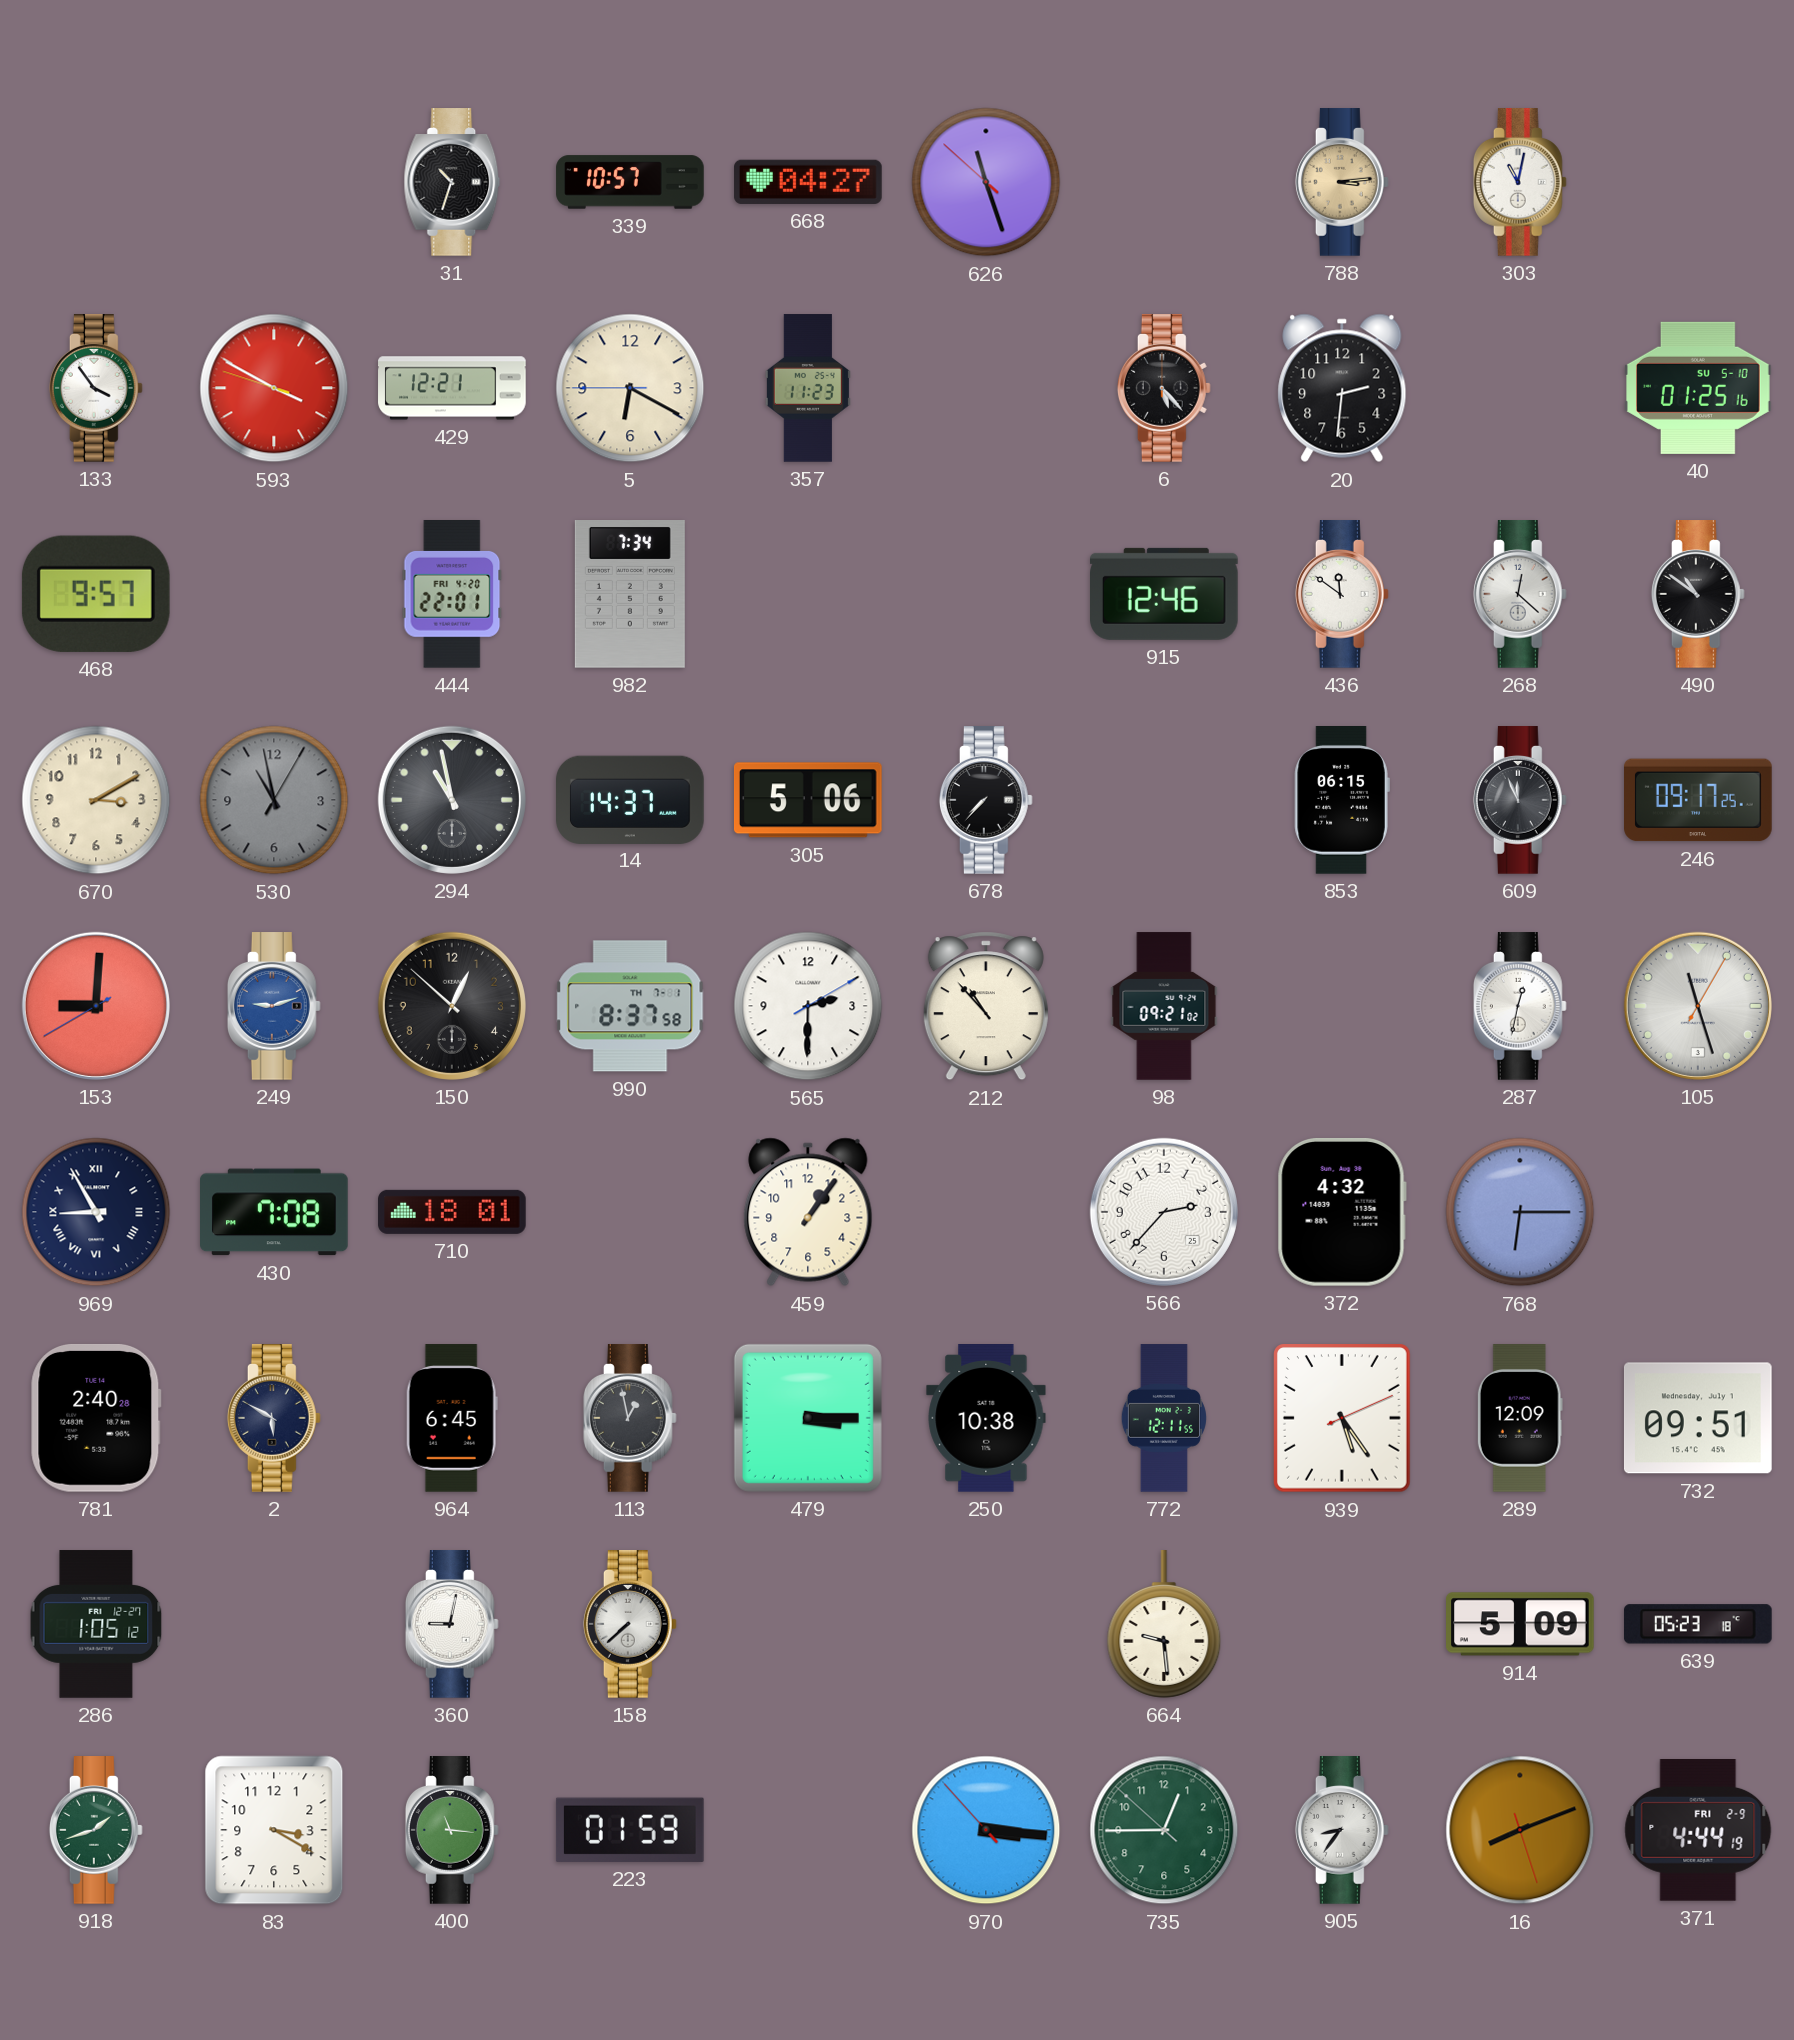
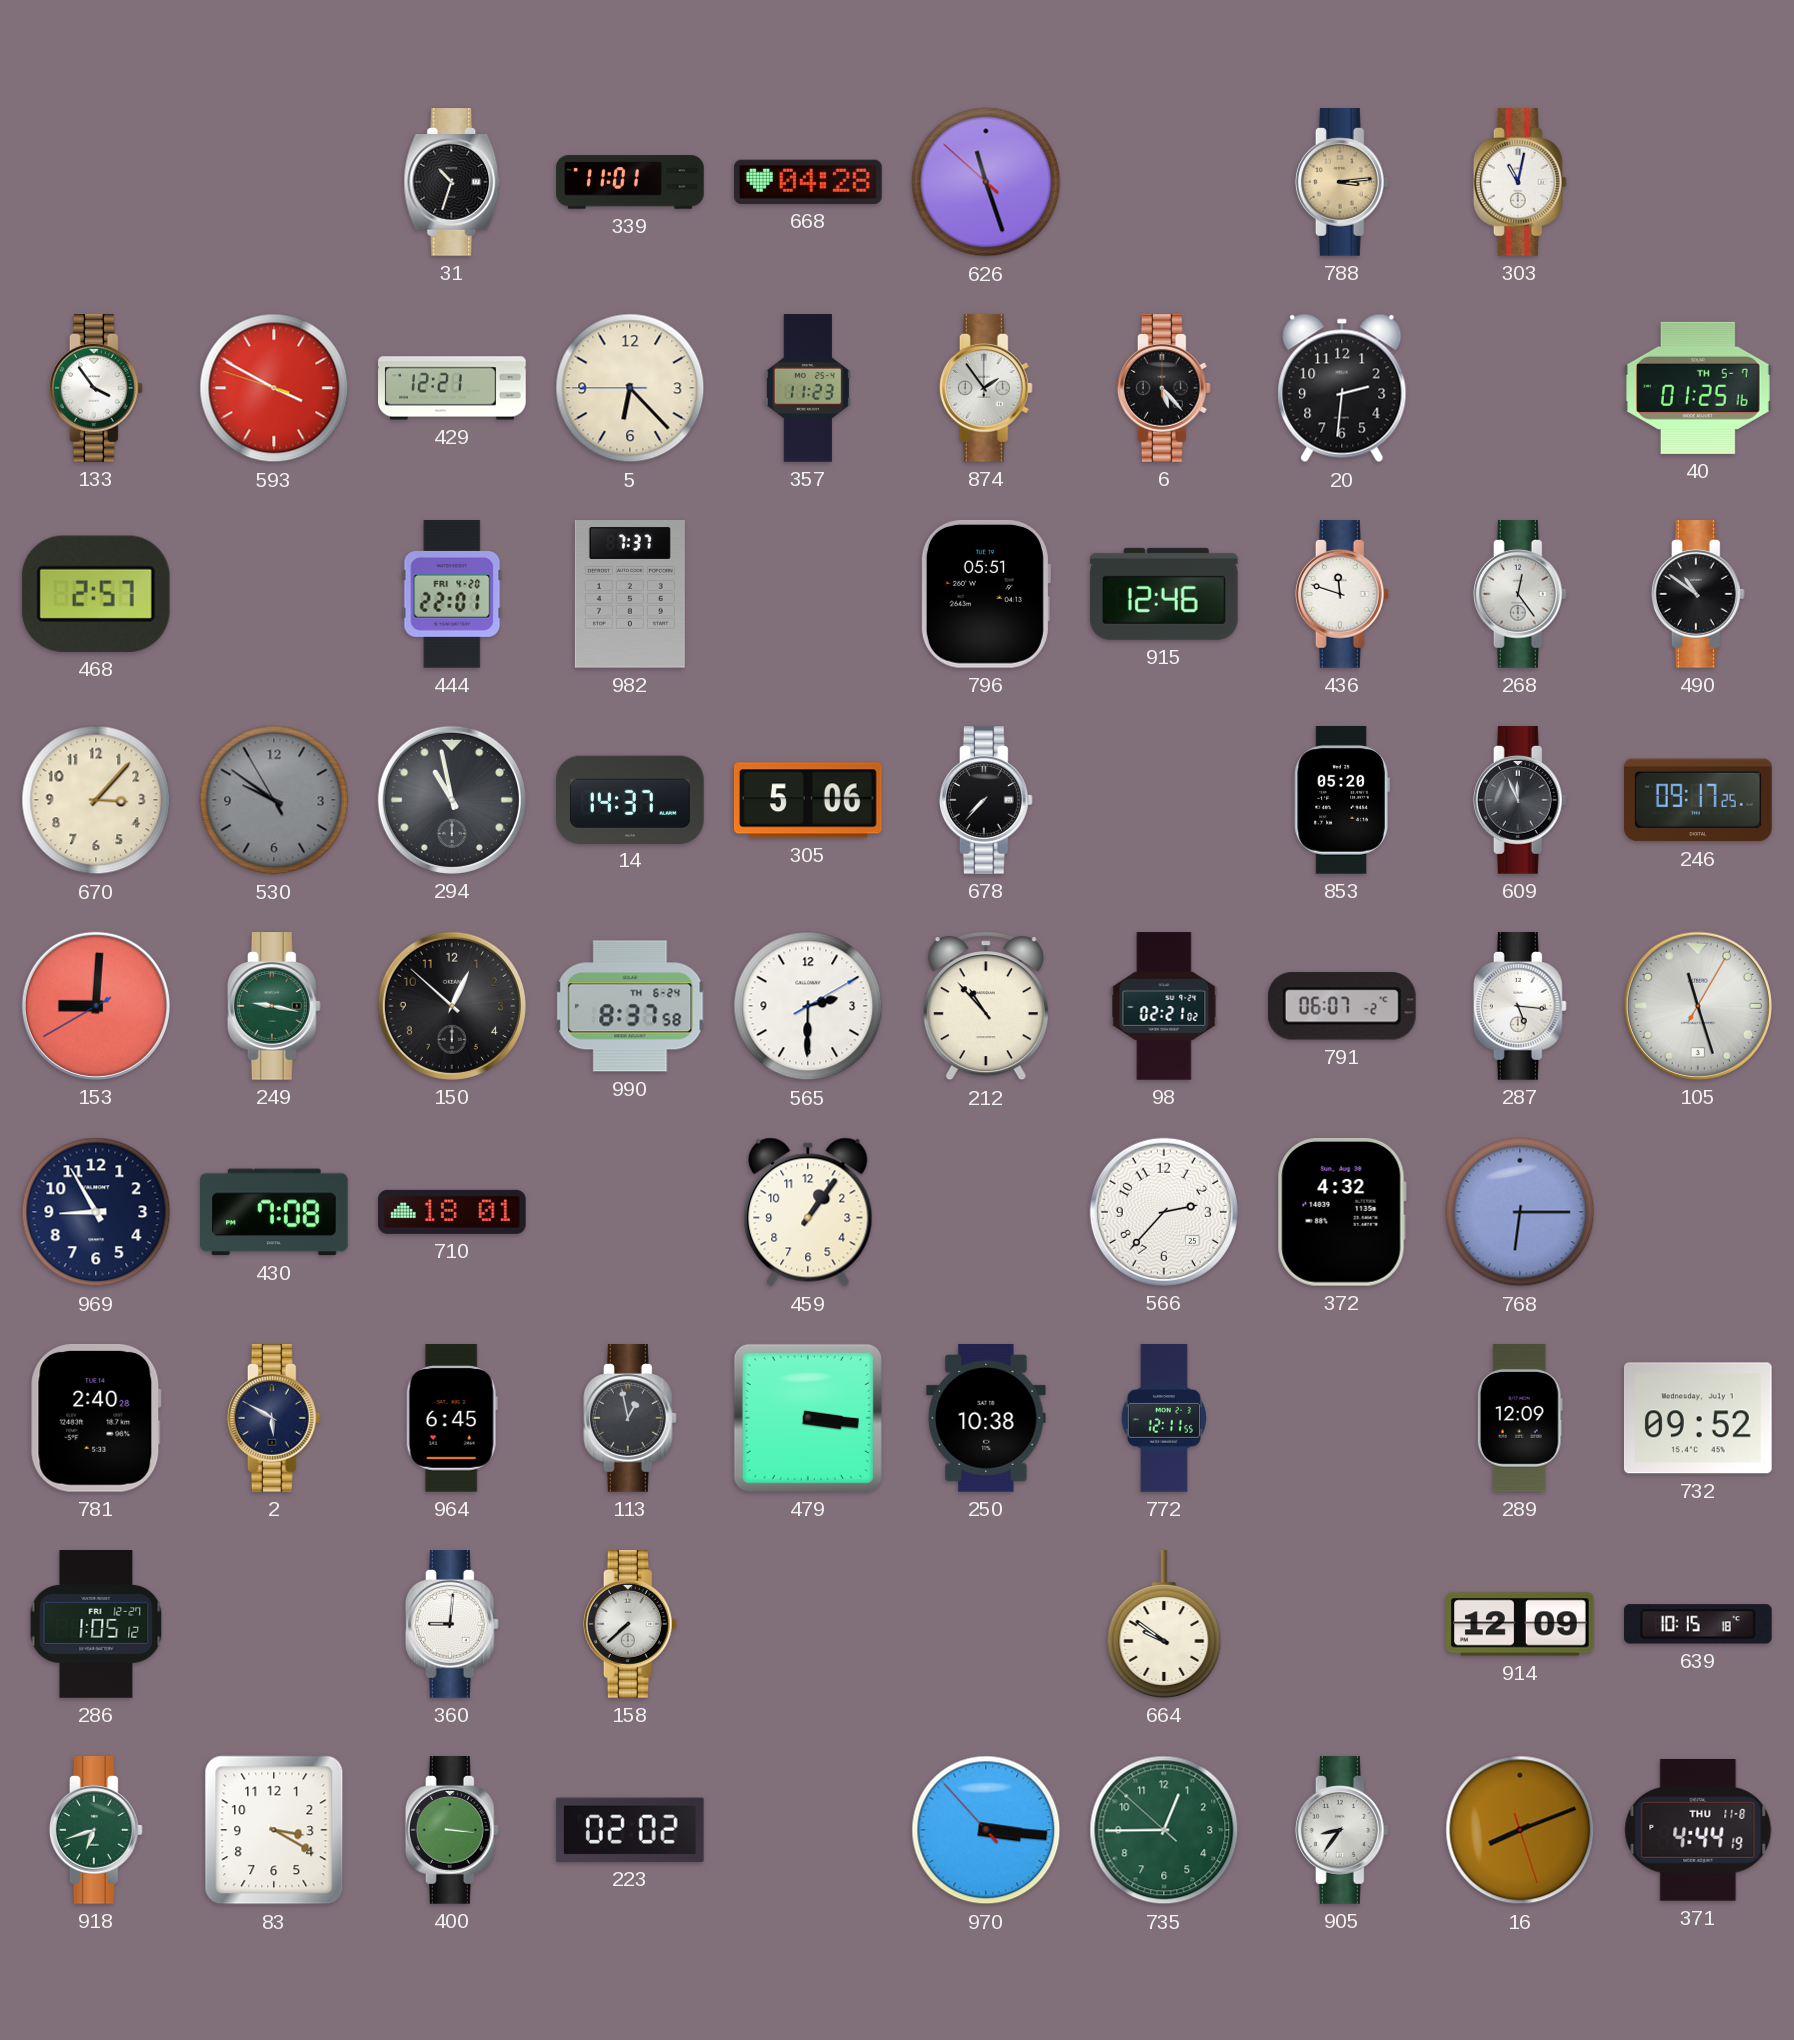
339: 10:57 -> 11:01 (630, 182)
668: 04:27 -> 04:28 (808, 182)
5: 6:19 -> 6:22 (630, 388)
874: none -> 1:54 (986, 388)
40 date: SU 5-10 -> TH 5-7 (1698, 388)
468: 9:57 -> 2:57 (96, 594)
982: 7:34 -> 7:37 (630, 595)
796: none -> 05:51 (985, 594)
436: 11:51 -> 11:48 (1342, 594)
268: 12:22 -> 12:24 (1520, 594)
670: 3:10 -> 3:07 (96, 800)
530: 10:58 -> 9:50 (274, 800)
853: 06:15 -> 05:20 (1342, 801)
249: 9:12 -> 9:17 (274, 1006)
249 dial: blue -> green (274, 1006)
990 date: TH 7-1 -> TH 6-24 (630, 1006)
98: 09:21 -> 02:21 (1164, 1006)
791: none -> 06:07 (1342, 1006)
287: 12:32 -> 5:16 (1520, 1006)
969 numerals: Roman -> Arabic (96, 1212)
479: 3:15 -> 3:16 (808, 1418)
939: 5:24 -> none (1343, 1418)
732: 09:51 -> 09:52 (1698, 1418)
360: 9:02 -> 9:01 (452, 1624)
664: 9:29 -> 9:51 (1164, 1625)
914: 5:09 -> 12:09 (1521, 1624)
639: 05:23 -> 10:15 (1698, 1624)
918: 1:42 -> 6:42 (96, 1830)
400: 11:16 -> 3:16 (452, 1830)
223: 01:59 -> 02:02 (630, 1830)
371 date: FRI 2-9 -> THU 11-8 (1698, 1831)
